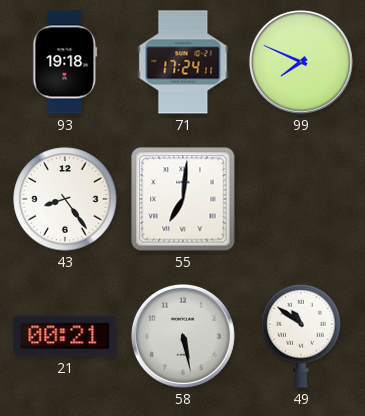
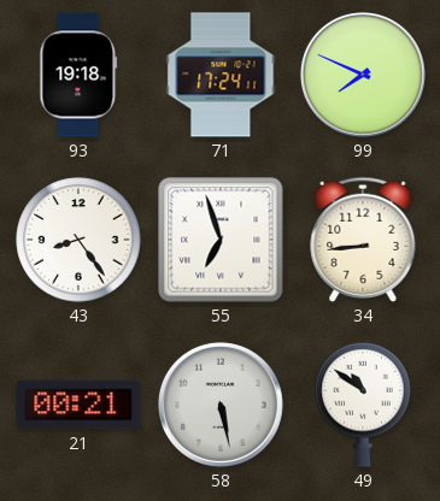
55: 7:01 -> 6:57 (221, 240)
34: none -> 8:44 (363, 240)
